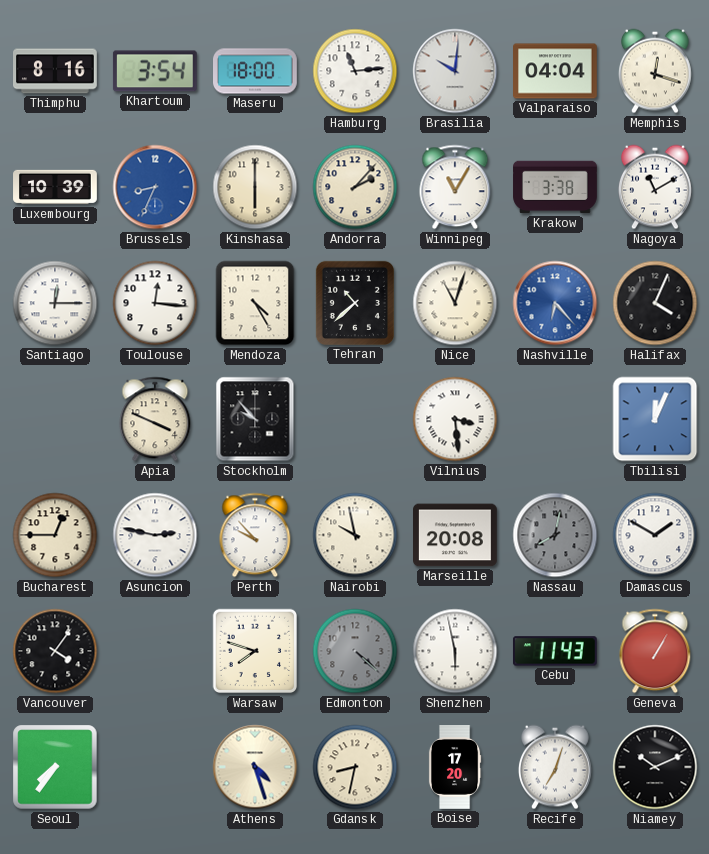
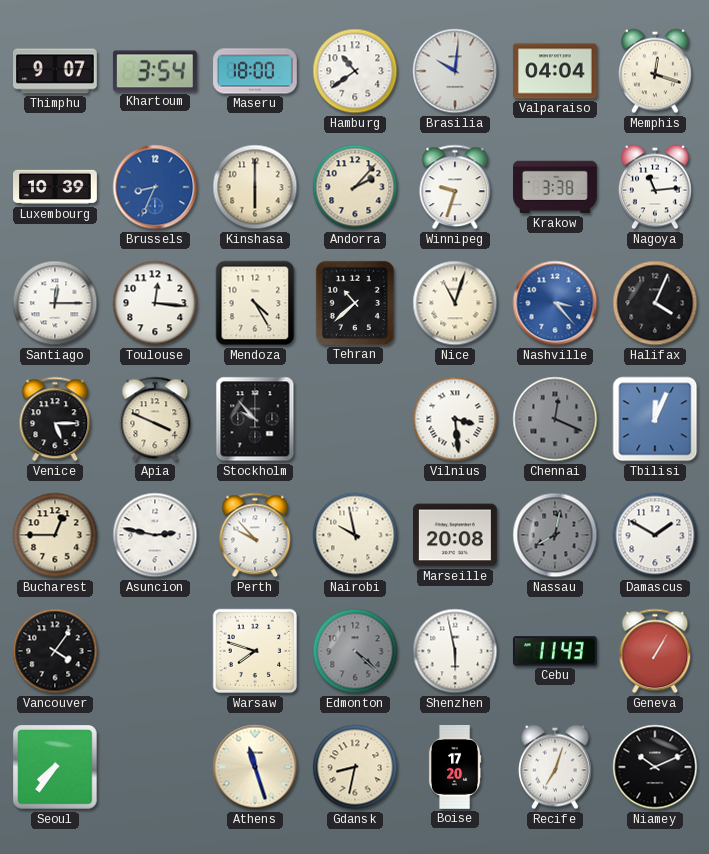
Thimphu: 8:16 -> 9:07 (56, 71)
Hamburg: 11:14 -> 10:39 (355, 71)
Winnipeg: 11:05 -> 9:33 (455, 187)
Nagoya: 11:10 -> 11:14 (655, 187)
Nashville: 6:23 -> 3:23 (555, 303)
Venice: none -> 5:15 (55, 419)
Chennai: none -> 12:19 (555, 419)
Athens: 4:27 -> 11:27 (255, 767)
